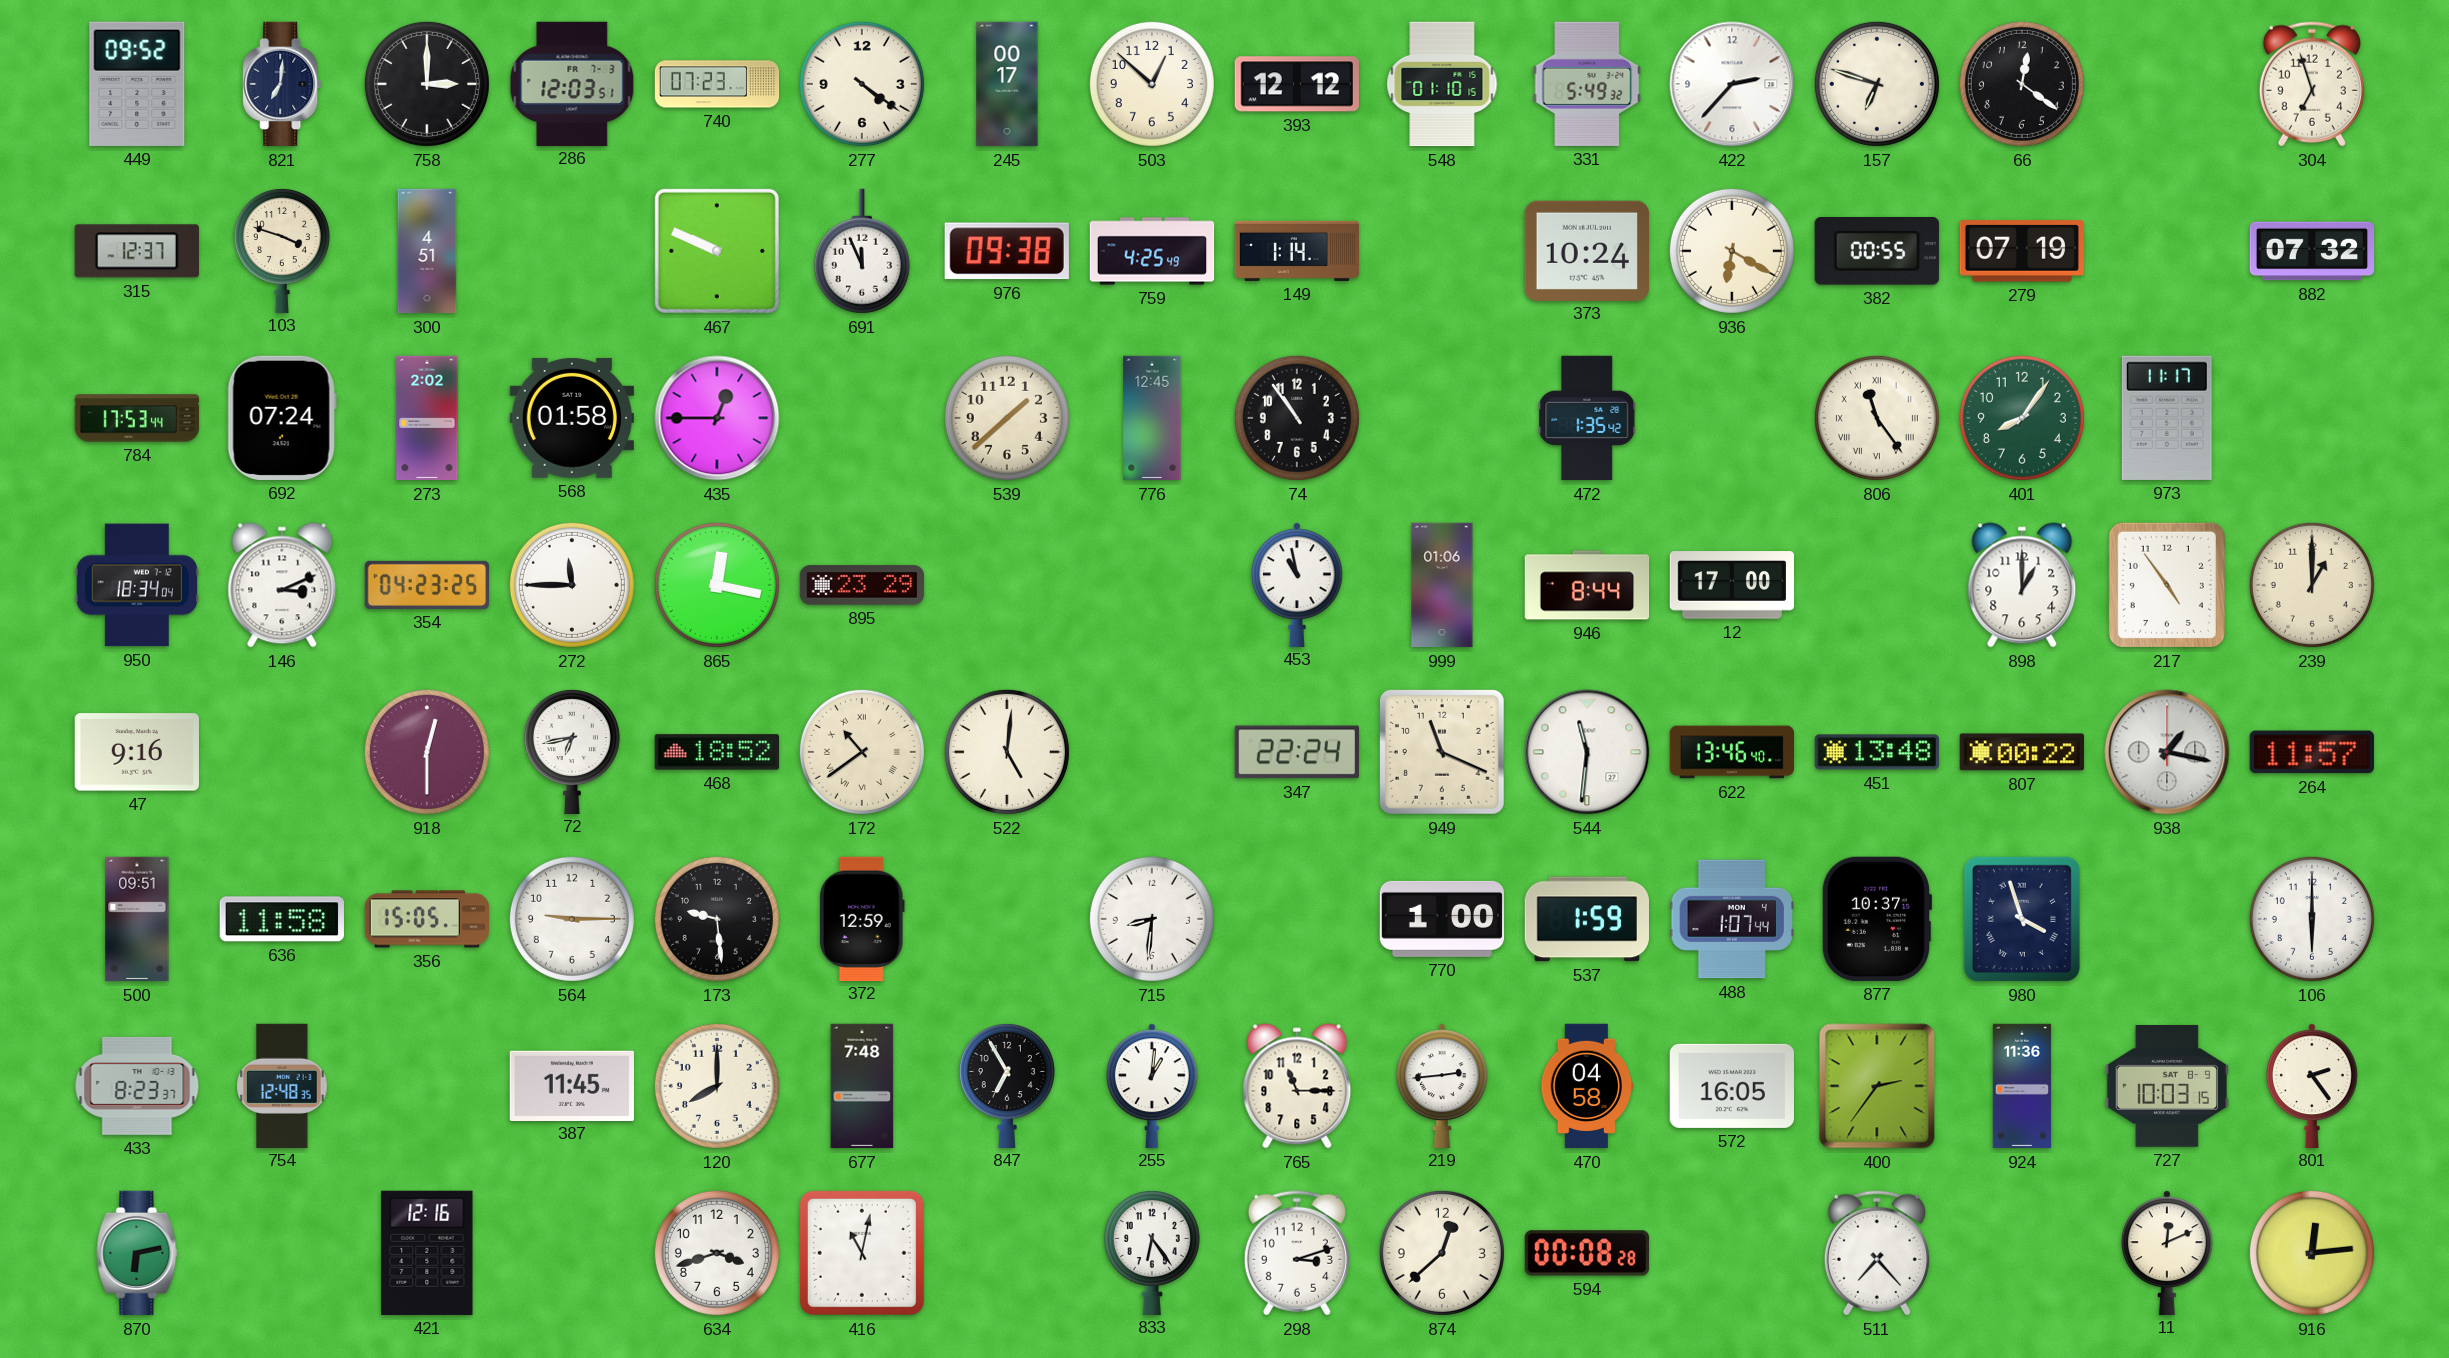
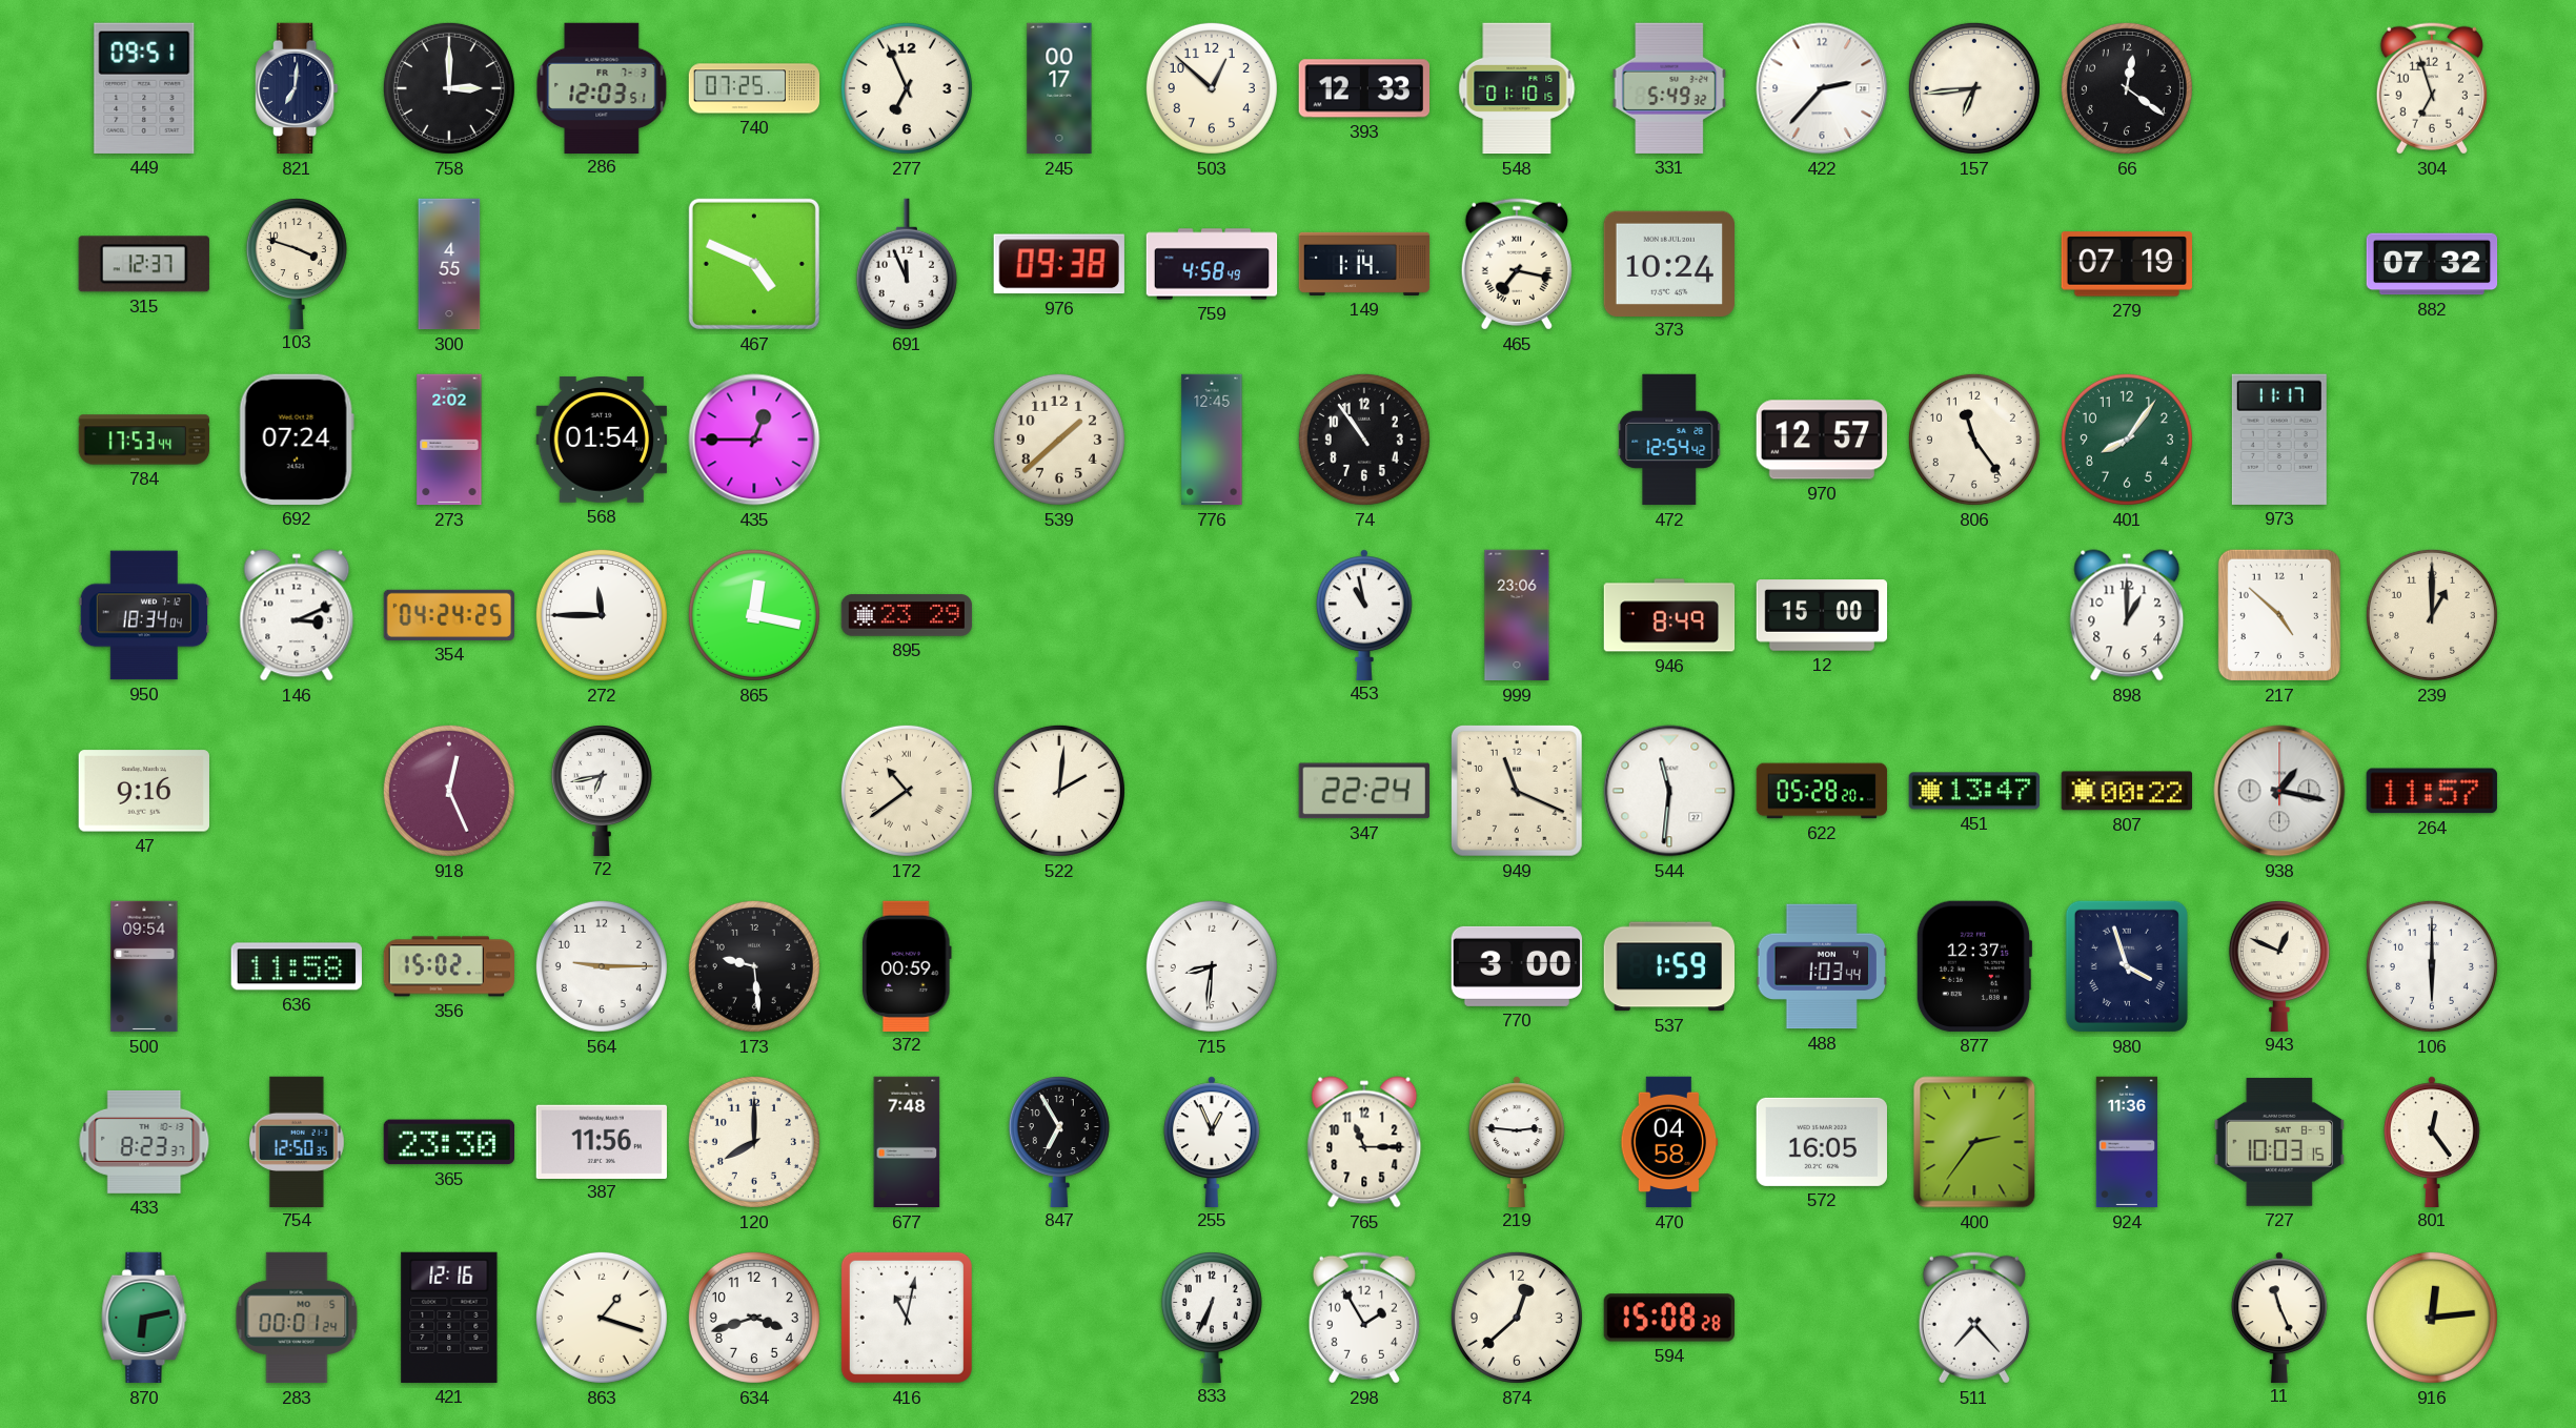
449: 09:52 -> 09:51 (144, 88)
740: 07:23 -> 07:25 (754, 88)
277: 4:21 -> 6:56 (907, 88)
393: 12:12 -> 12:33 (1363, 88)
157: 6:48 -> 6:44 (1974, 88)
300: 4:51 -> 4:55 (449, 264)
467: 9:49 -> 4:49 (754, 264)
759: 4:25 -> 4:58 (1212, 264)
465: none -> 7:17 (1517, 264)
936: 6:20 -> none (1732, 251)
382: 00:55 -> none (1877, 251)
568: 01:58 -> 01:54 (601, 440)
472: 1:35 -> 12:54 (1669, 440)
970: none -> 12:57 (1822, 440)
806 numerals: Roman -> Arabic (1974, 440)
354: 04:23 -> 04:24 (449, 615)
999: 01:06 -> 23:06 (1517, 615)
946: 8:44 -> 8:49 (1669, 615)
12: 17:00 -> 15:00 (1822, 615)
217: 4:54 -> 4:52 (2279, 615)
918: 12:30 -> 12:26 (449, 791)
468: 18:52 -> none (716, 752)
522: 5:01 -> 2:01 (1059, 791)
622: 13:46 -> 05:28 (1822, 791)
451: 13:48 -> 13:47 (1973, 791)
500: 09:51 -> 09:54 (144, 966)
356: 15:05 -> 15:02 (448, 966)
372: 12:59 -> 00:59 (907, 965)
770: 1:00 -> 3:00 (1517, 966)
488: 1:07 -> 1:03 (1822, 966)
877: 10:37 -> 12:37 (1974, 966)
943: none -> 12:49 (2279, 966)
754: 12:48 -> 12:50 (298, 1141)
365: none -> 23:30 (448, 1142)
387: 11:45 -> 11:56 (602, 1141)
255: 1:01 -> 12:56 (1212, 1141)
219: 2:44 -> 2:46 (1517, 1141)
801: 2:24 -> 12:24 (2432, 1141)
283: none -> 00:01 (297, 1318)
863: none -> 1:18 (602, 1318)
833: 6:24 -> 6:34 (1212, 1318)
298: 3:12 -> 1:55 (1364, 1318)
594: 00:08 -> 15:08 (1668, 1318)
11: 12:11 -> 11:26 (2279, 1317)
